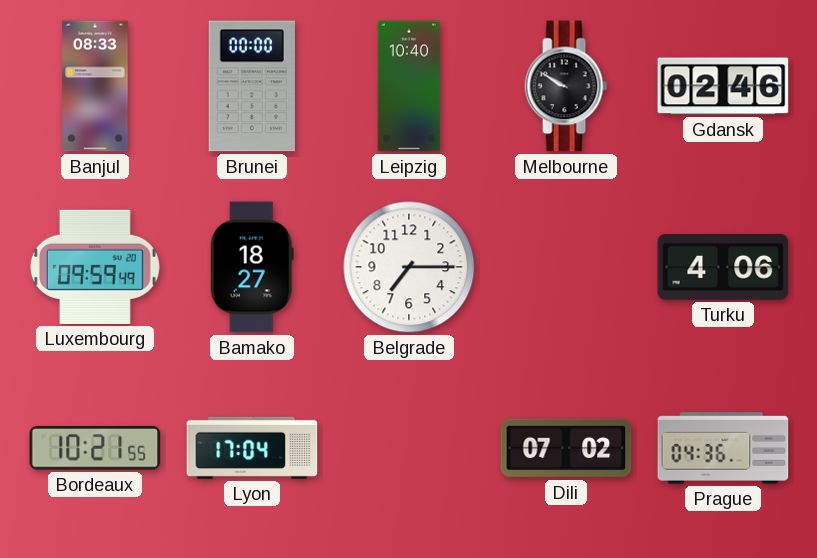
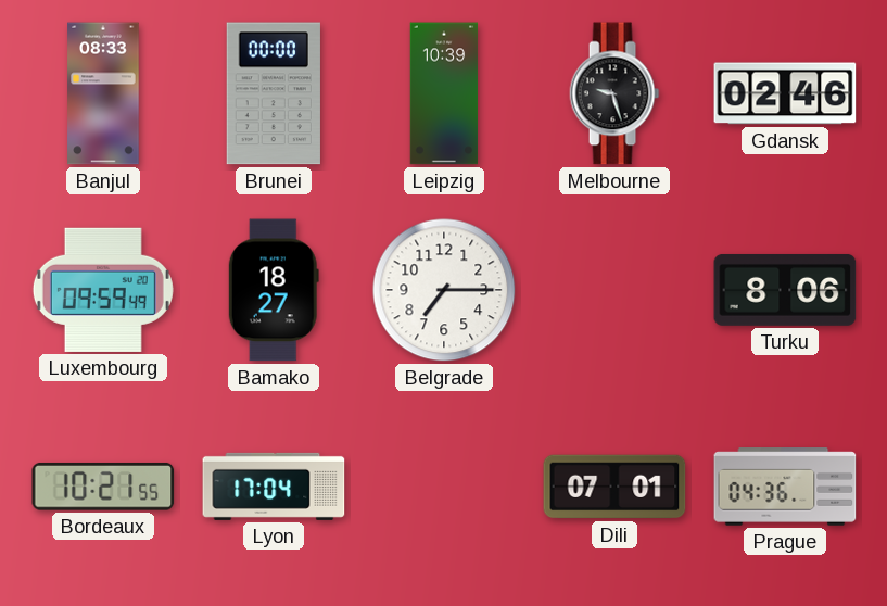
Leipzig: 10:40 -> 10:39 (444, 93)
Melbourne: 9:50 -> 9:27 (614, 93)
Turku: 4:06 -> 8:06 (785, 290)
Dili: 07:02 -> 07:01 (614, 487)
